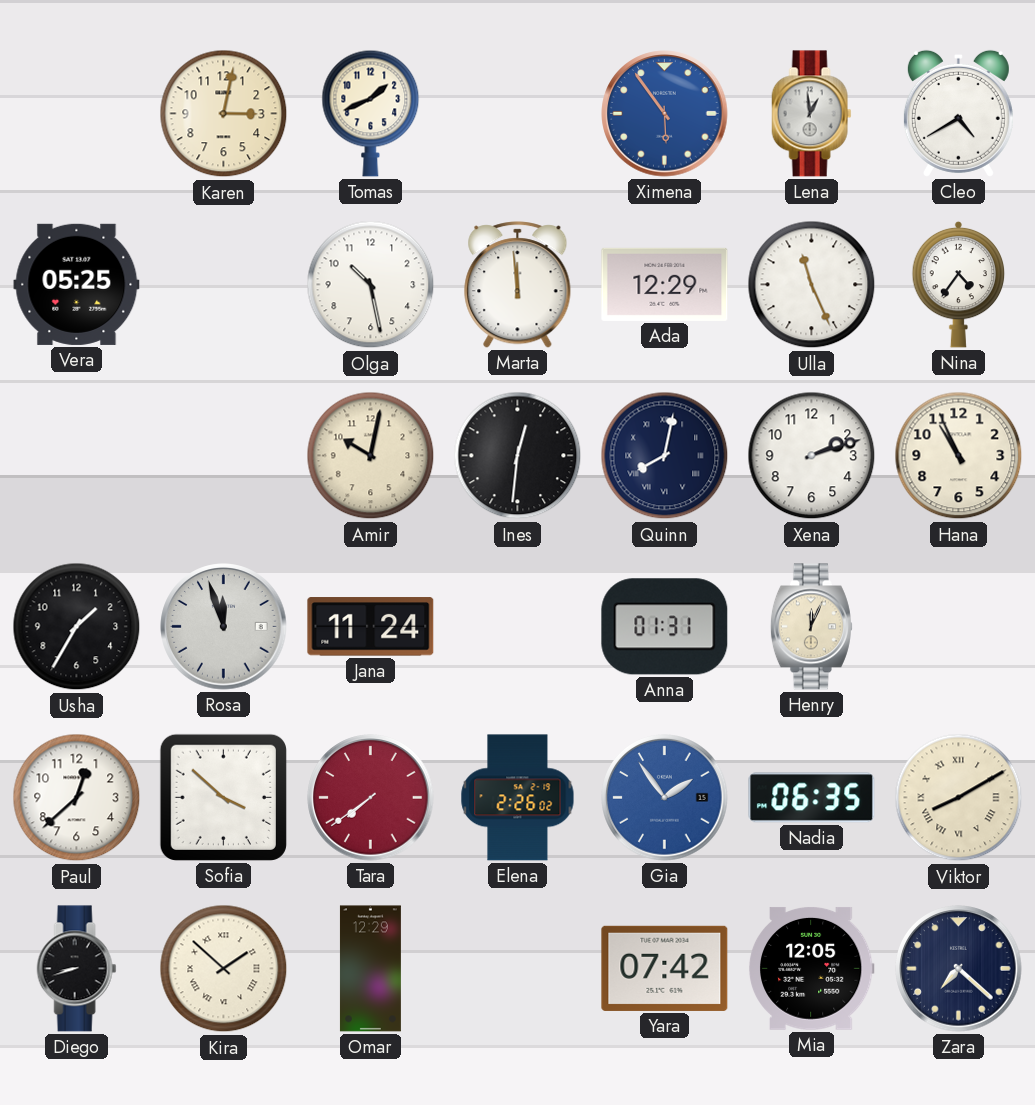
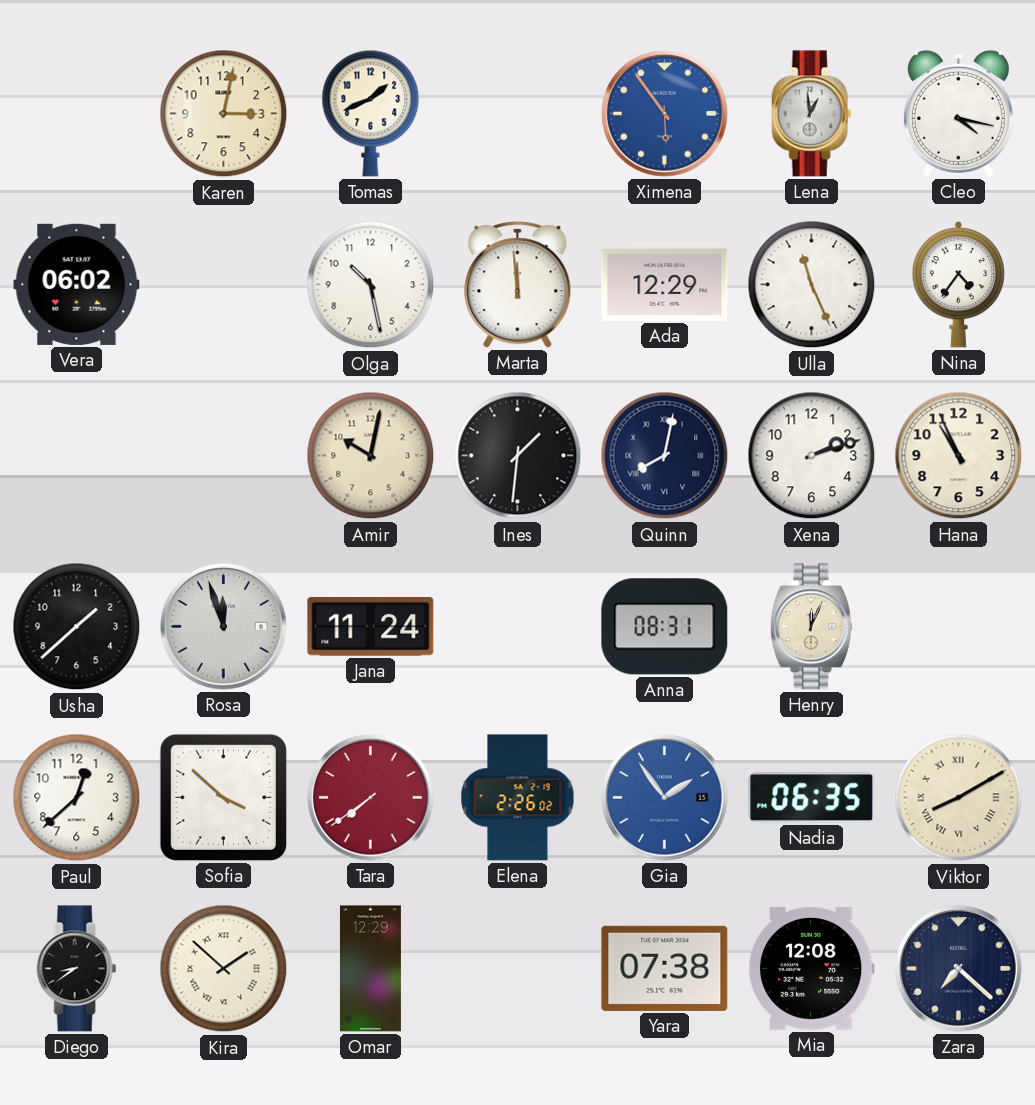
Cleo: 4:40 -> 4:17 (958, 113)
Vera: 05:25 -> 06:02 (77, 284)
Ines: 12:31 -> 1:31 (518, 456)
Usha: 1:35 -> 1:38 (77, 627)
Anna: 01:31 -> 08:31 (665, 627)
Diego: 8:42 -> 8:39 (77, 969)
Yara: 07:42 -> 07:38 (665, 968)
Mia: 12:05 -> 12:08 (811, 968)
